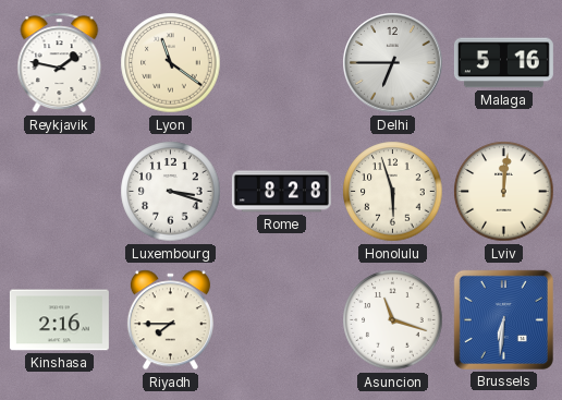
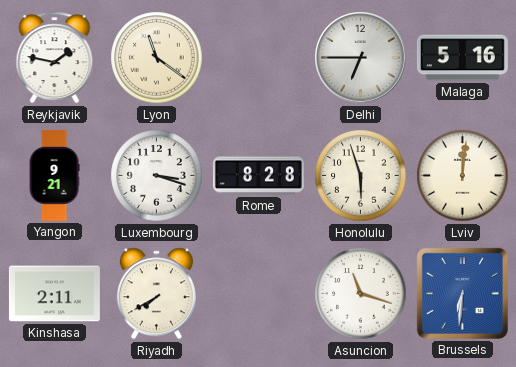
Yangon: none -> 9:21 (54, 175)
Kinshasa: 2:16 -> 2:11 (54, 294)
Riyadh: 7:45 -> 7:40 (156, 294)
